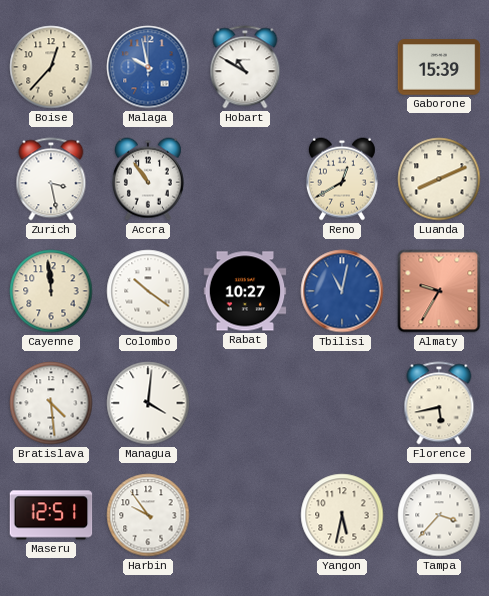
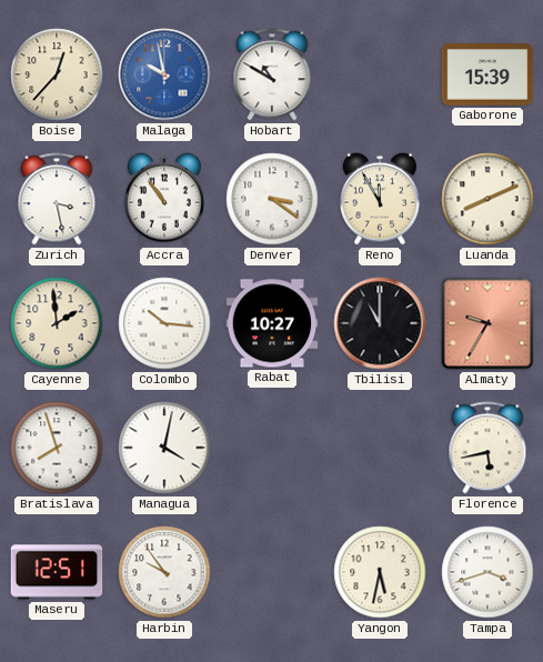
Denver: none -> 3:21 (272, 199)
Reno: 12:40 -> 11:55 (380, 199)
Cayenne: 11:59 -> 1:59 (57, 323)
Colombo: 10:21 -> 10:16 (164, 323)
Tbilisi: 11:02 -> 11:00 (380, 323)
Tbilisi dial: blue -> black (380, 323)
Bratislava: 4:29 -> 7:57 (57, 448)
Managua: 4:01 -> 4:02 (164, 448)
Tampa: 3:37 -> 3:42 (487, 572)
